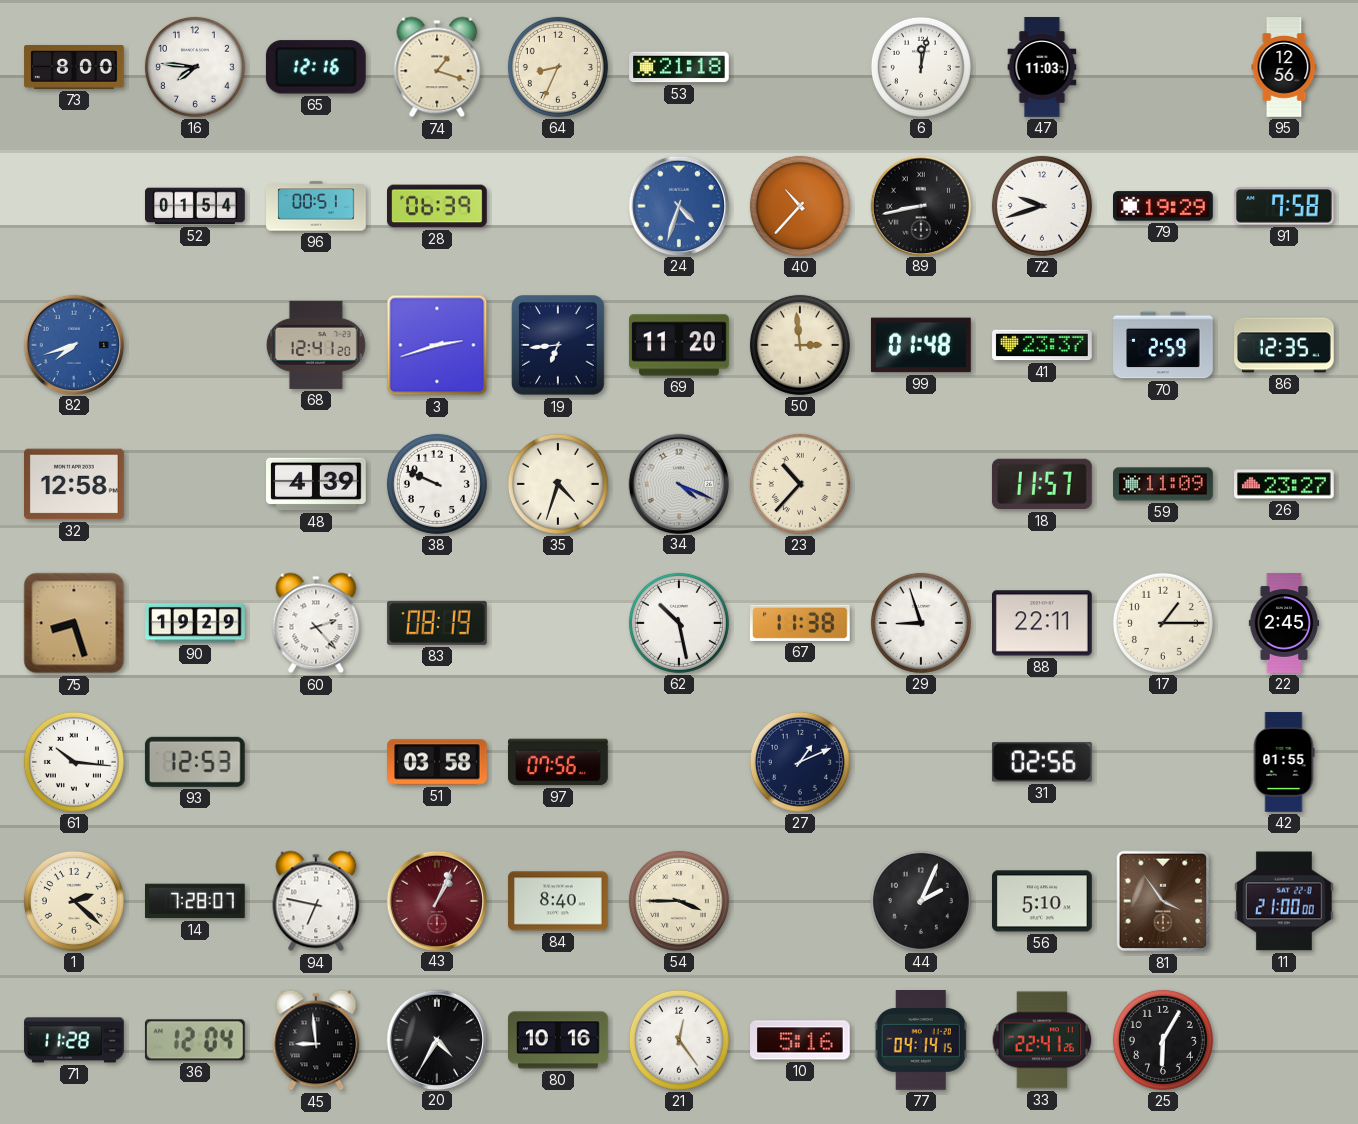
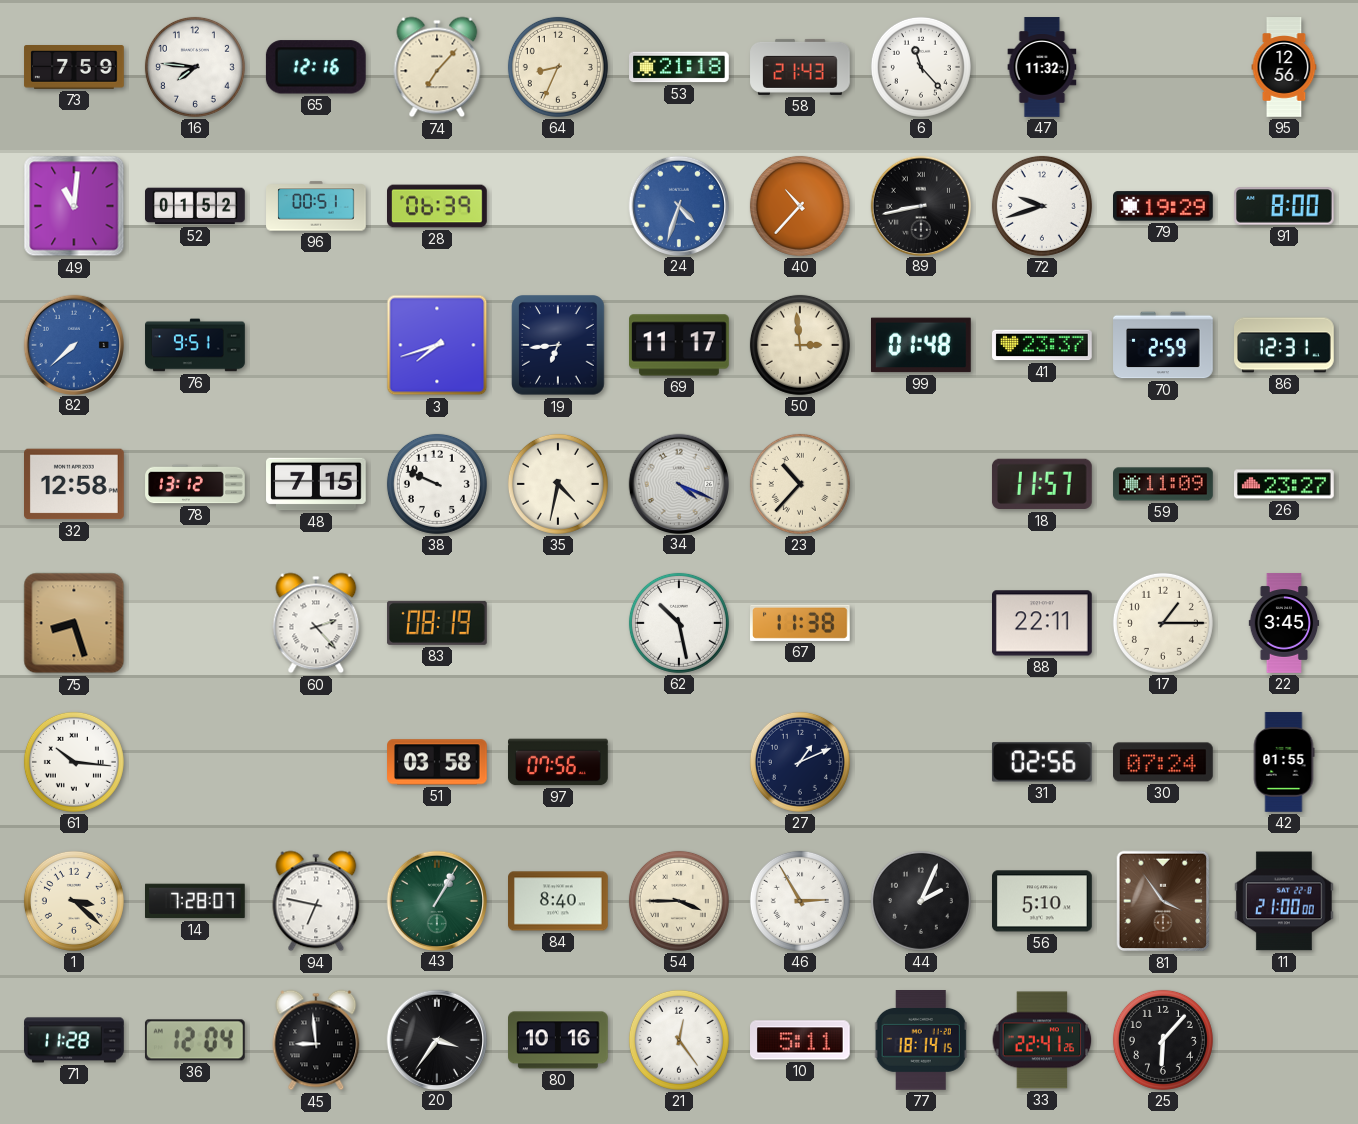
73: 8:00 -> 7:59 (74, 68)
74: 1:18 -> 7:07 (437, 67)
58: none -> 21:43 (800, 67)
6: 12:02 -> 11:23 (921, 67)
47: 11:03 -> 11:32 (1042, 67)
49: none -> 11:01 (74, 206)
52: 01:54 -> 01:52 (196, 206)
91: 7:58 -> 8:00 (1285, 206)
82: 7:42 -> 7:38 (73, 344)
76: none -> 9:51 (195, 345)
68: 12:41 -> none (316, 345)
3: 2:42 -> 7:42 (437, 345)
69: 11:20 -> 11:17 (680, 345)
86: 12:35 -> 12:31 (1284, 345)
78: none -> 13:12 (195, 484)
48: 4:39 -> 7:15 (316, 484)
35: 4:33 -> 4:32 (558, 484)
90: 19:29 -> none (195, 623)
29: 8:57 -> none (921, 623)
22: 2:45 -> 3:45 (1284, 623)
93: 12:53 -> none (195, 762)
30: none -> 07:24 (1164, 762)
1: 2:22 -> 3:22 (74, 901)
43: 1:04 -> 1:05 (436, 900)
43 dial: burgundy -> green (436, 900)
46: none -> 2:55 (800, 901)
20: 4:35 -> 3:36 (436, 1039)
10: 5:16 -> 5:11 (801, 1040)
77: 04:14 -> 18:14 (921, 1041)
25: 6:05 -> 6:07 (1163, 1040)
